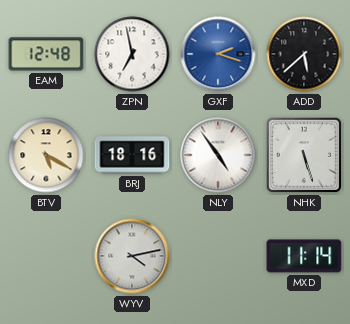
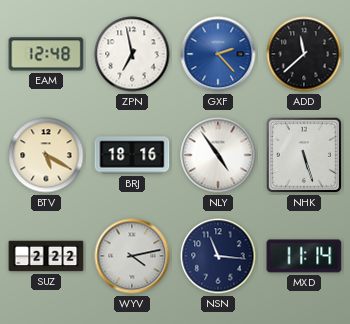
GXF: 2:18 -> 2:23 (218, 54)
ADD: 5:38 -> 11:38 (304, 54)
SUZ: none -> 2:22 (46, 256)
NSN: none -> 11:16 (218, 256)
